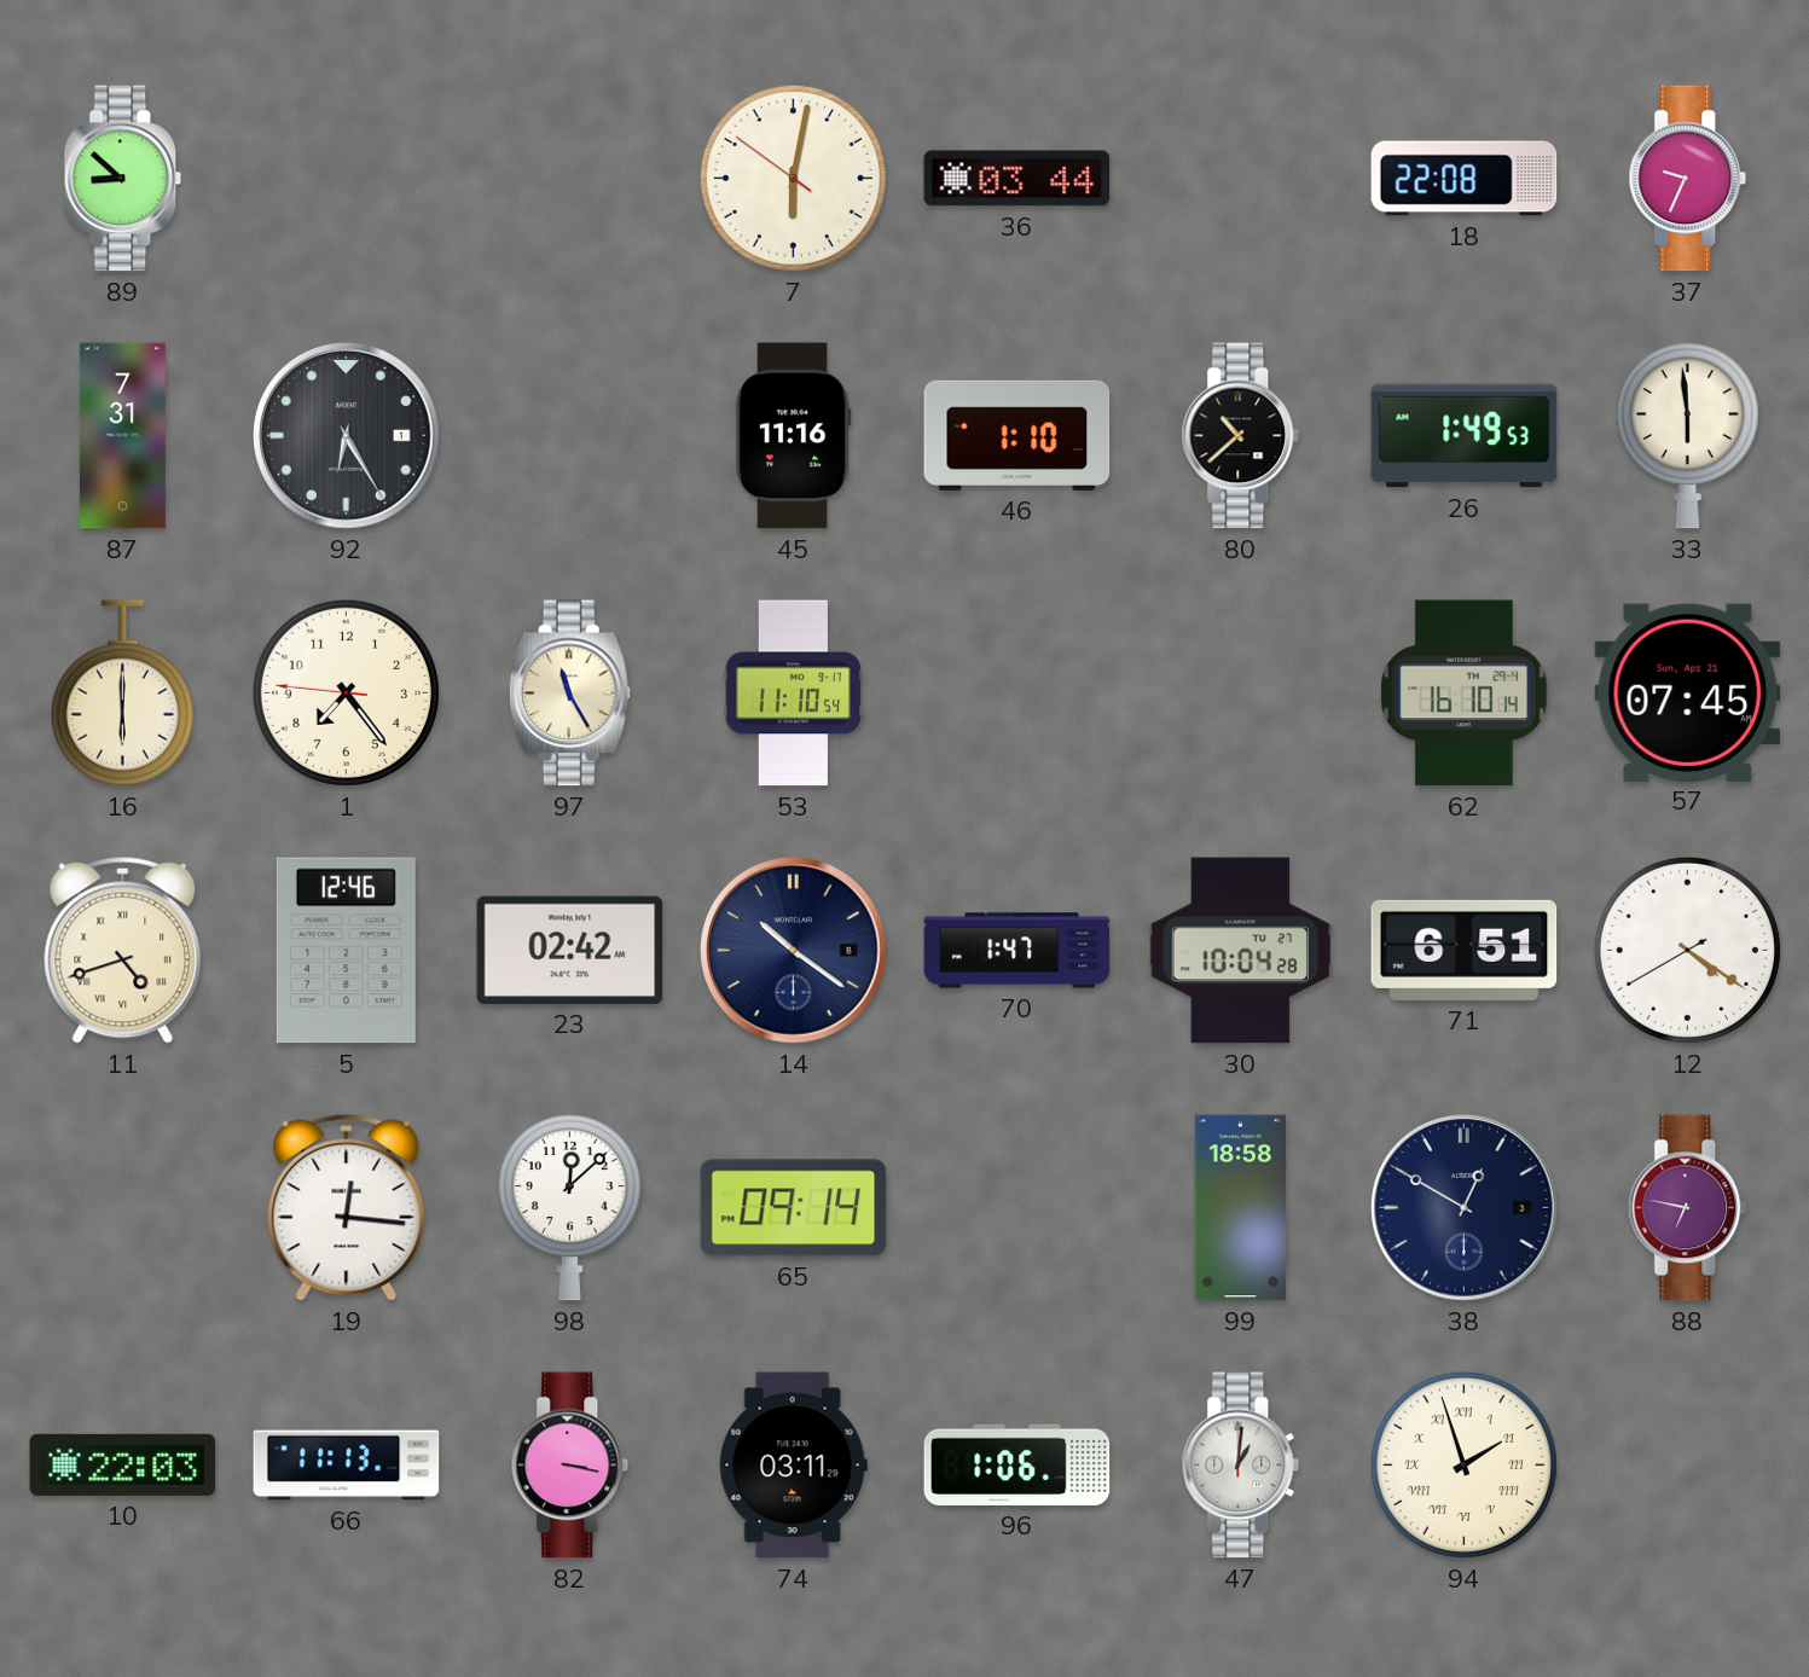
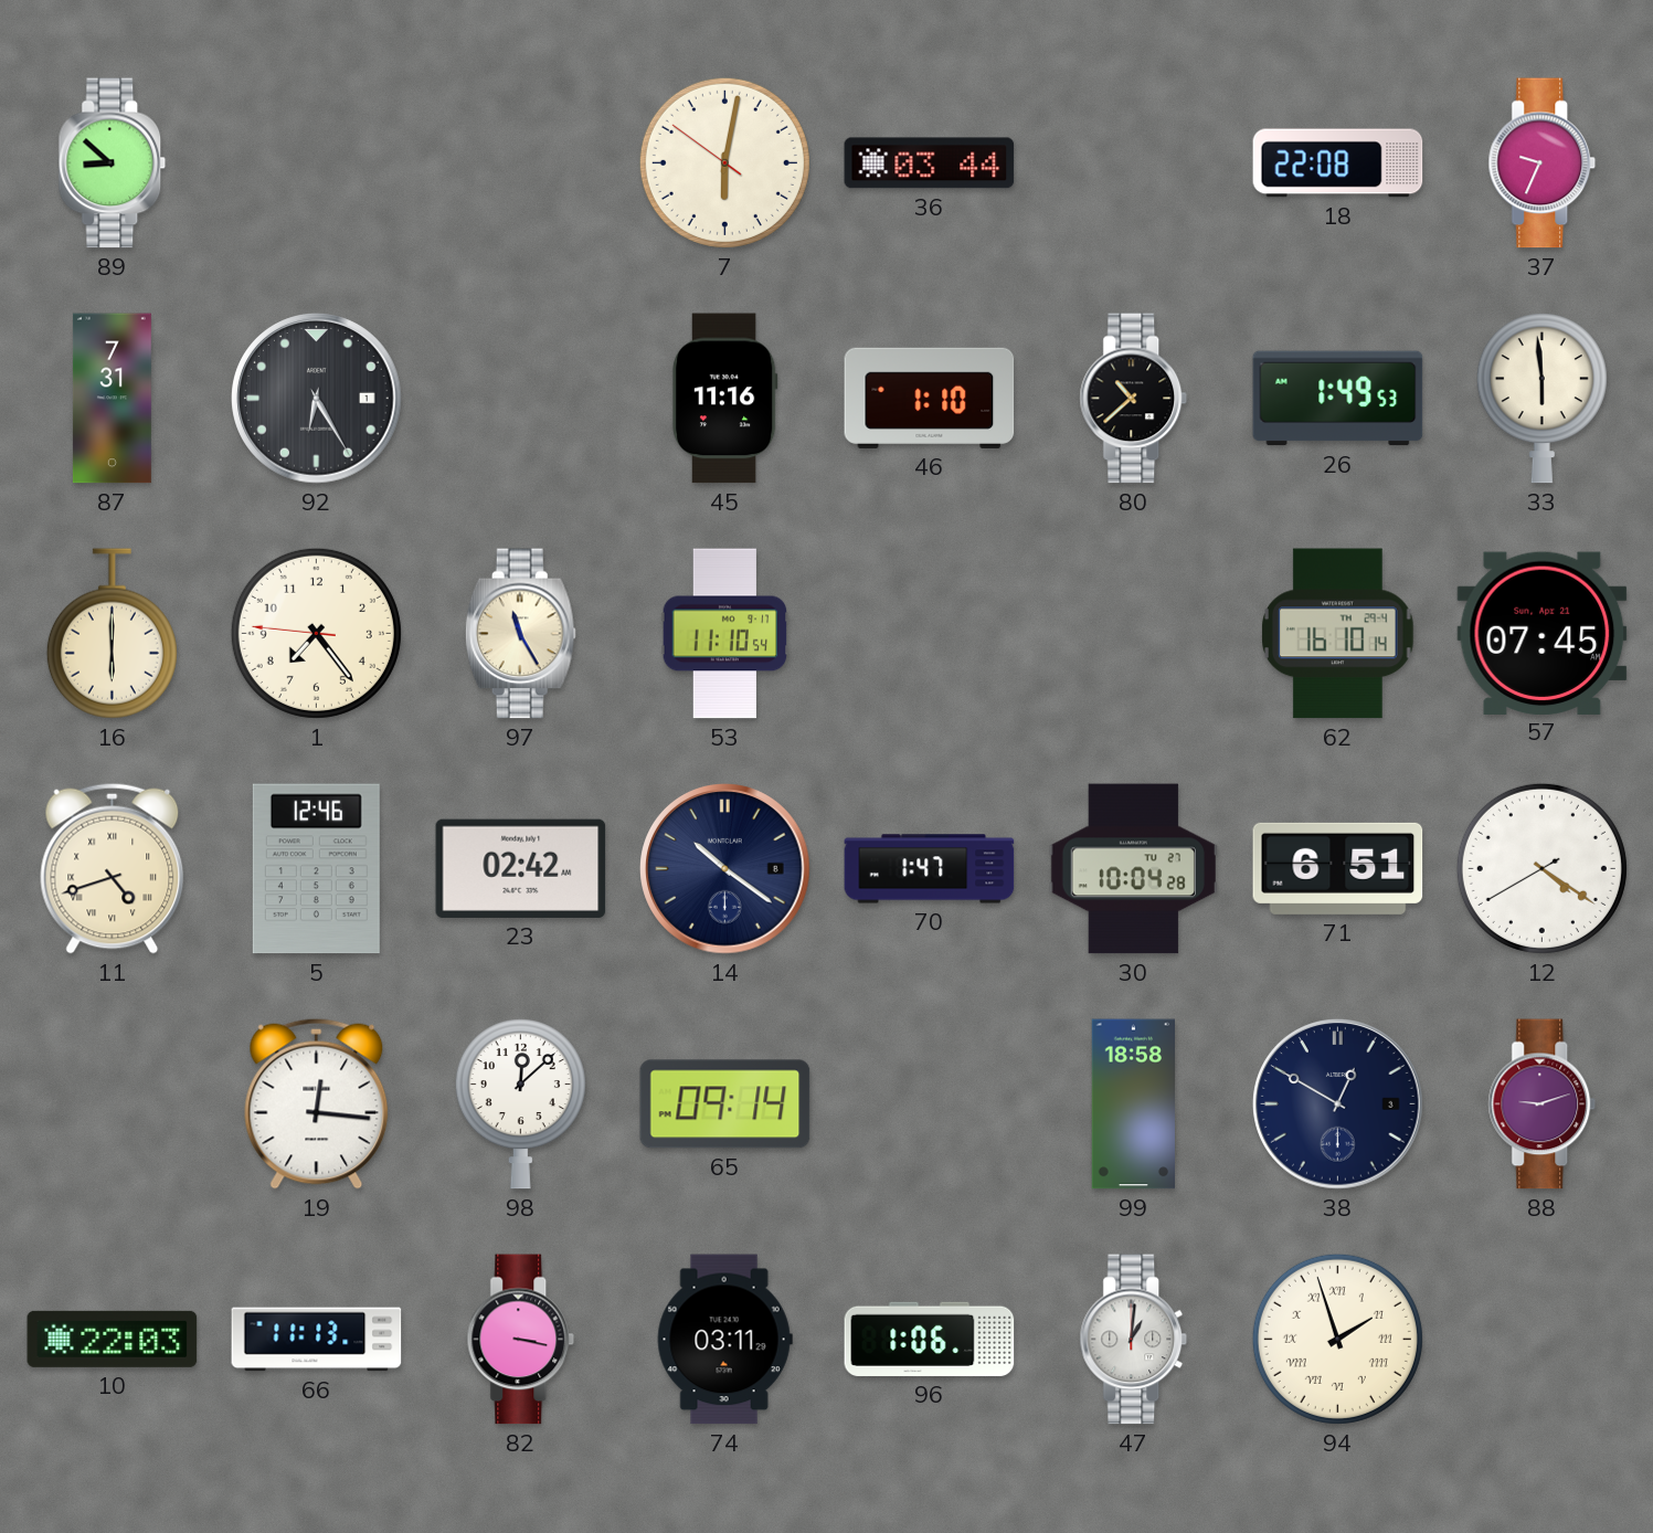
88: 6:47 -> 9:12 (1543, 1104)
